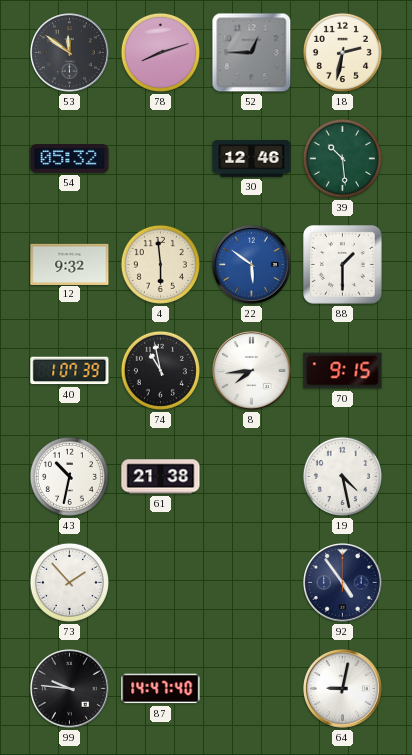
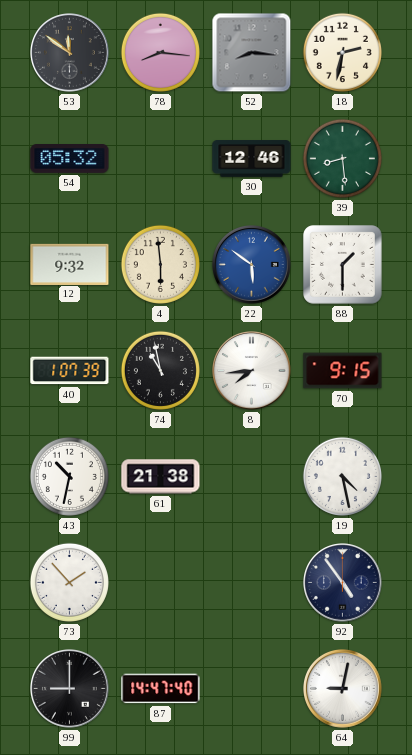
78: 8:12 -> 8:16 (160, 52)
52: 12:45 -> 8:16 (252, 53)
39: 10:29 -> 8:29 (342, 158)
99: 9:46 -> 9:00 (70, 689)
